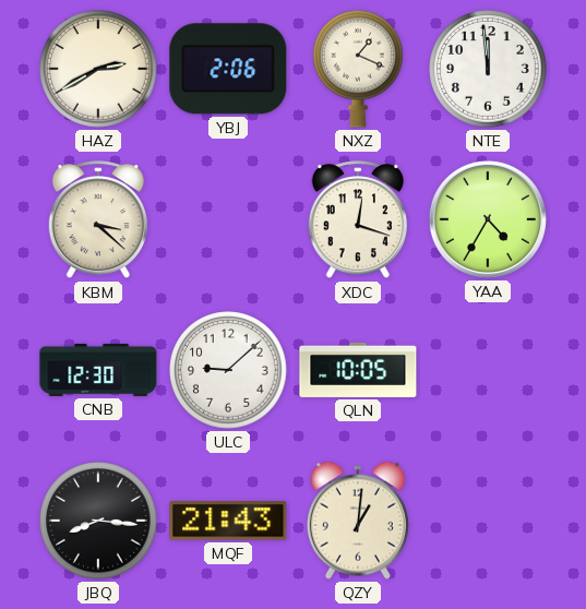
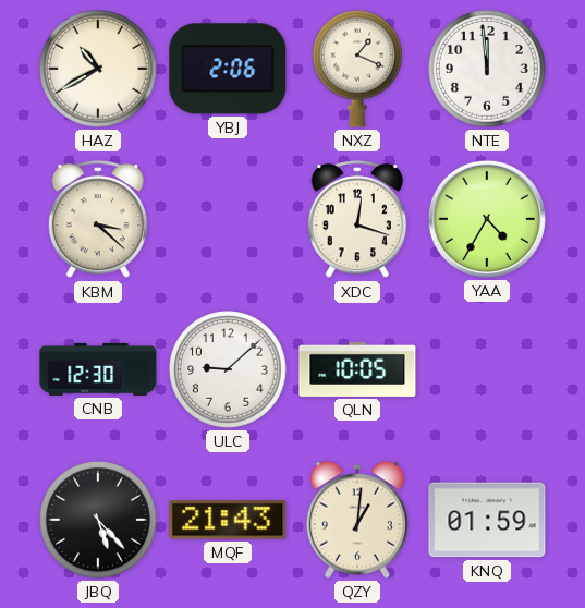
HAZ: 2:40 -> 10:40 (98, 69)
JBQ: 8:16 -> 5:23 (98, 520)
KNQ: none -> 01:59 (487, 520)
